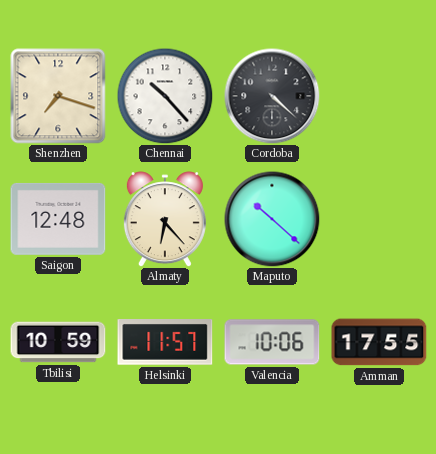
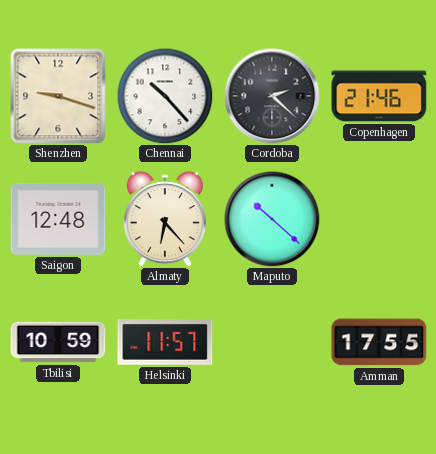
Shenzhen: 7:18 -> 9:18 (58, 96)
Cordoba: 4:22 -> 2:22 (272, 96)
Copenhagen: none -> 21:46 (379, 96)
Valencia: 10:06 -> none (272, 342)
